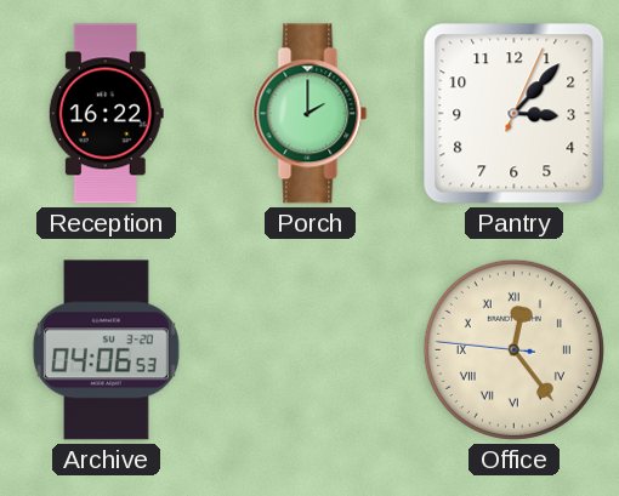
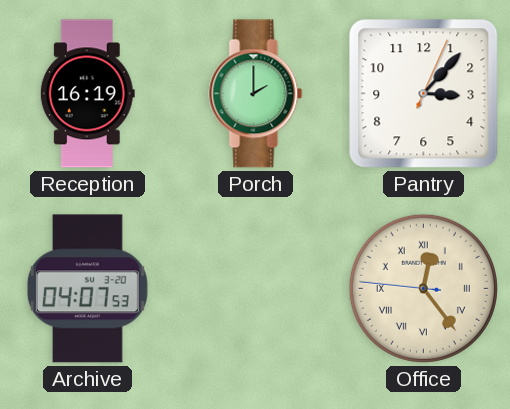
Reception: 16:22 -> 16:19 (87, 94)
Archive: 04:06 -> 04:07 (87, 289)
